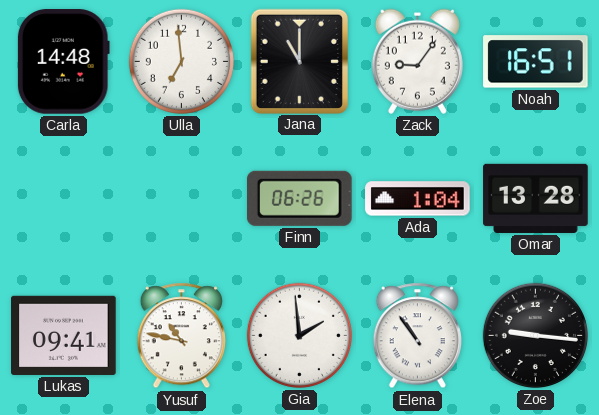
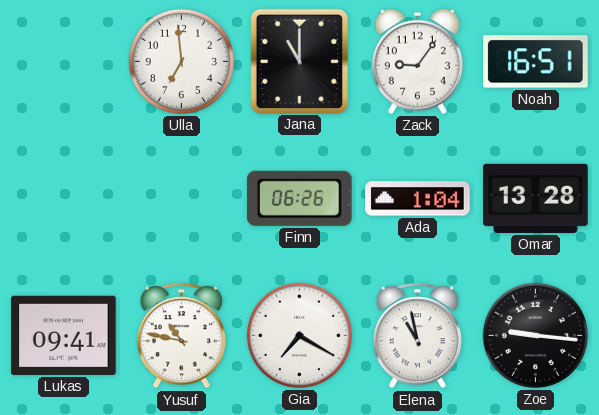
Carla: 14:48 -> none (63, 62)
Gia: 1:59 -> 7:20 (299, 335)
Elena: 10:54 -> 10:58 (417, 336)
